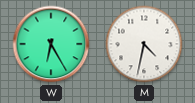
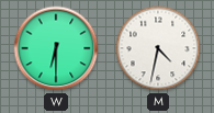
W: 6:25 -> 6:30 (56, 48)
